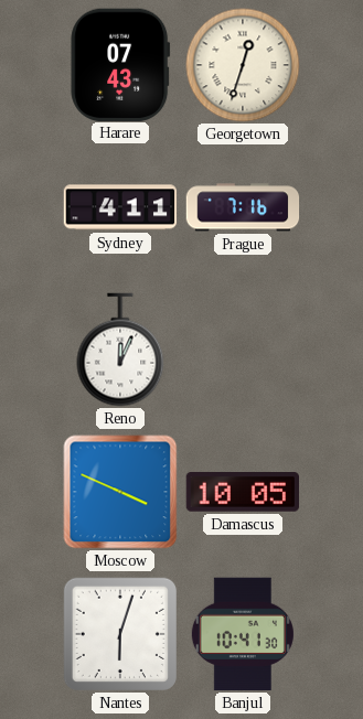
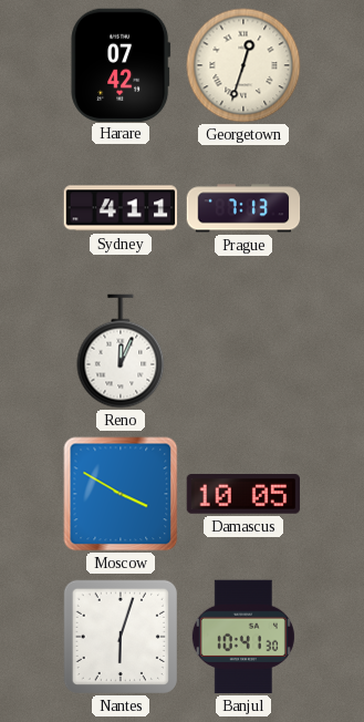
Harare: 07:43 -> 07:42 (121, 64)
Prague: 7:16 -> 7:13 (243, 208)
Moscow: 3:49 -> 3:50 (121, 494)
